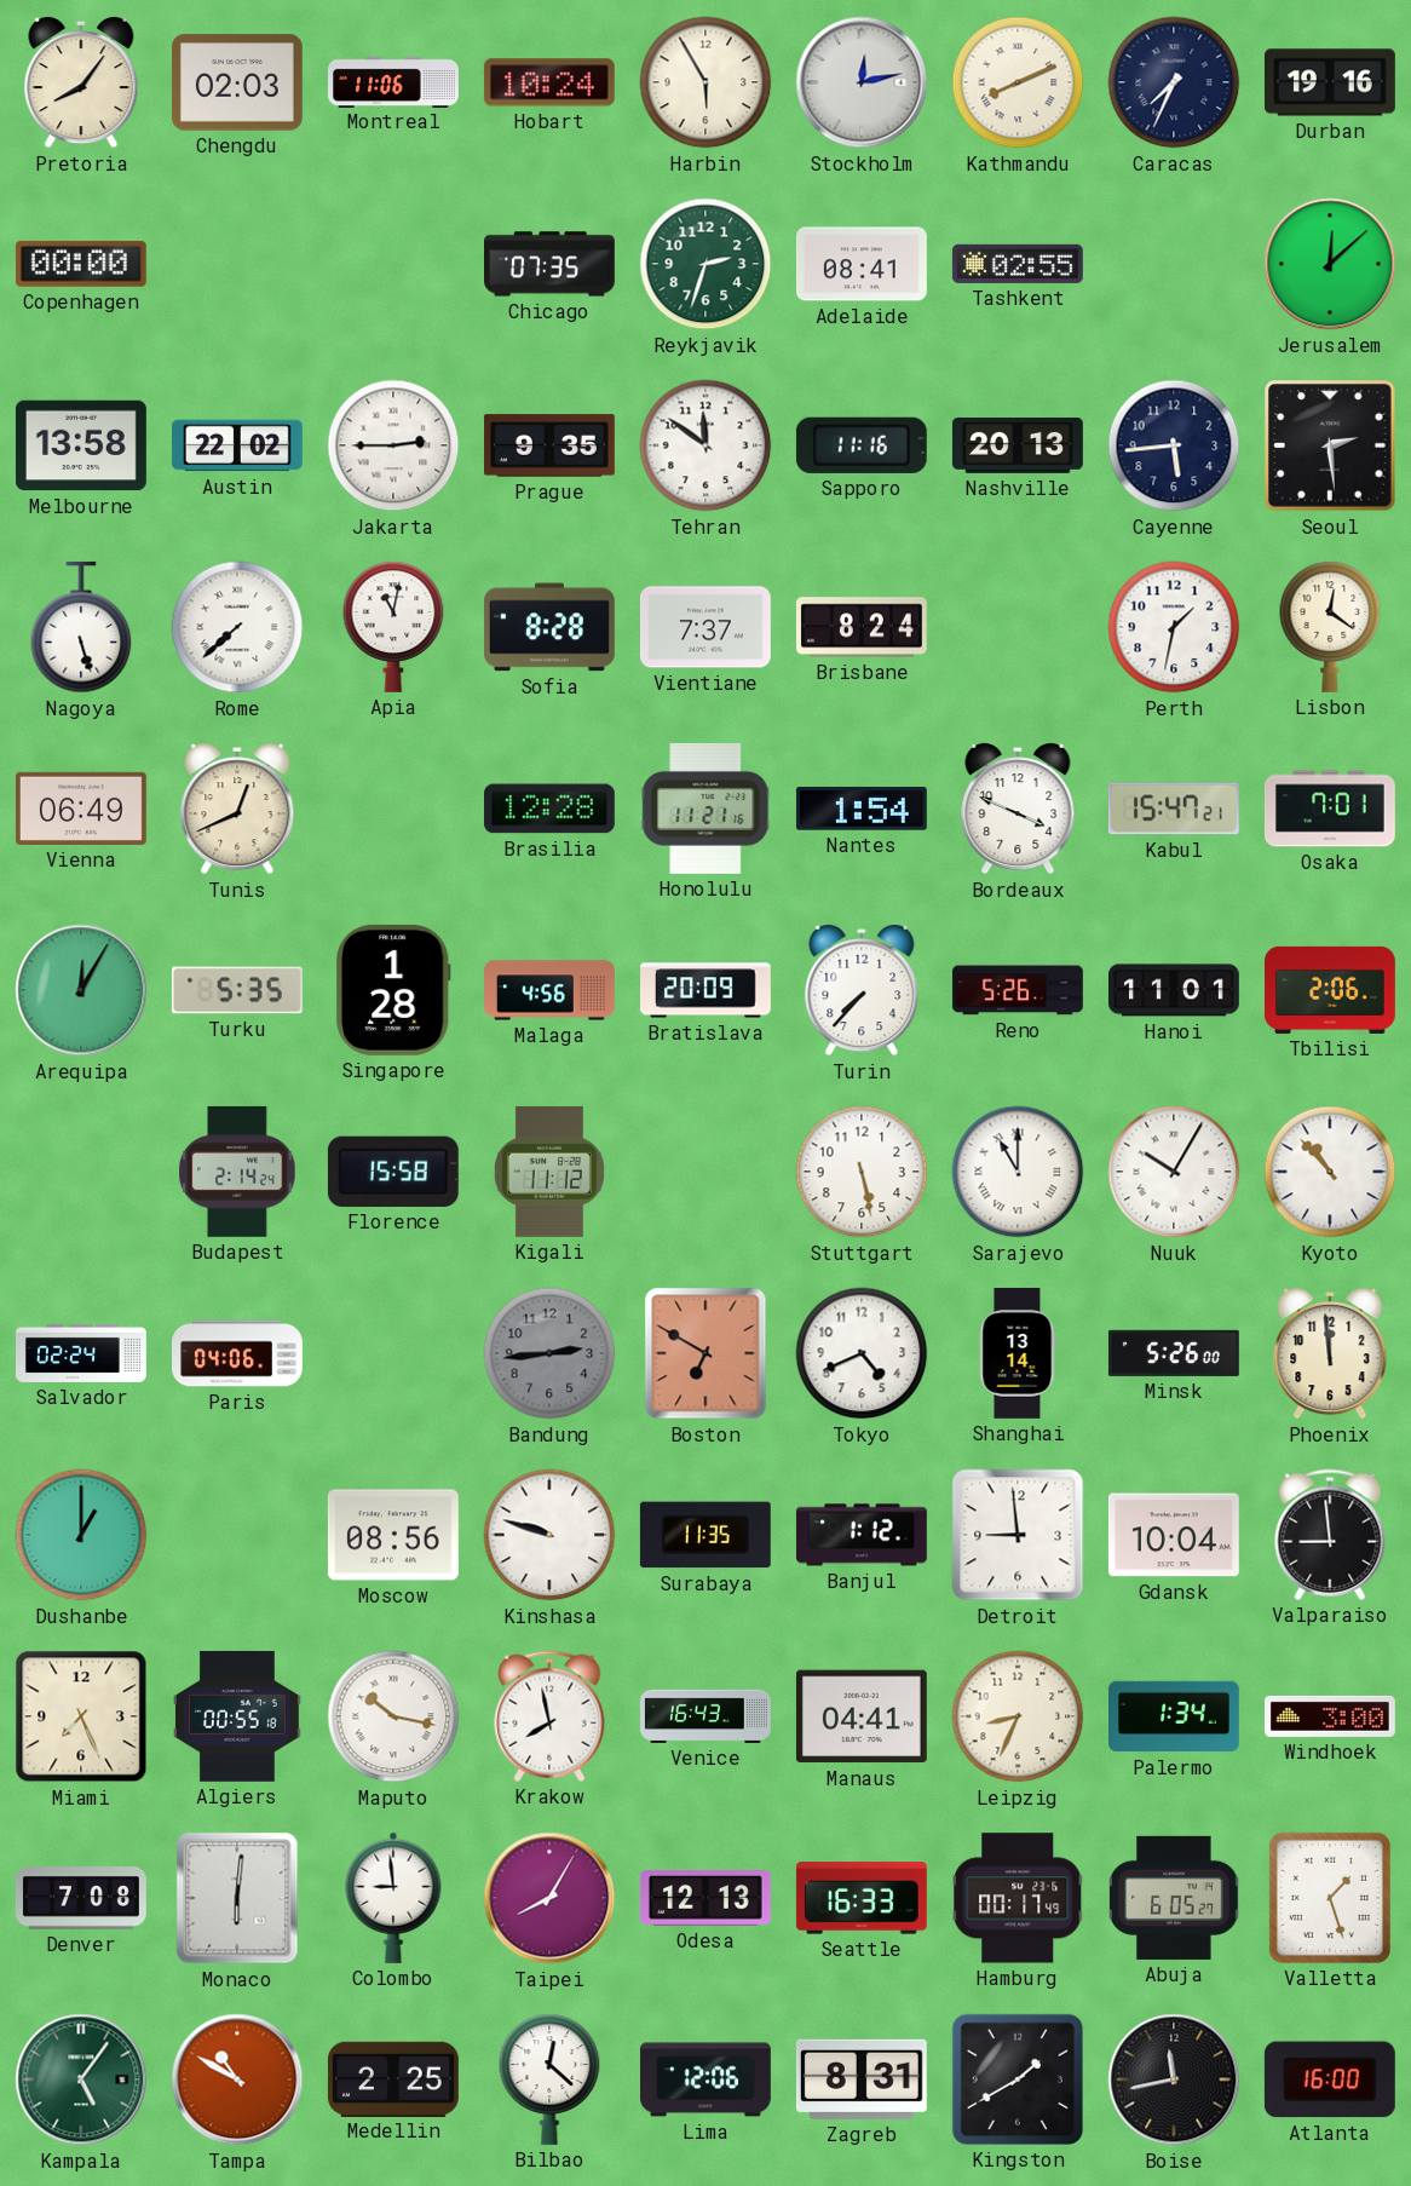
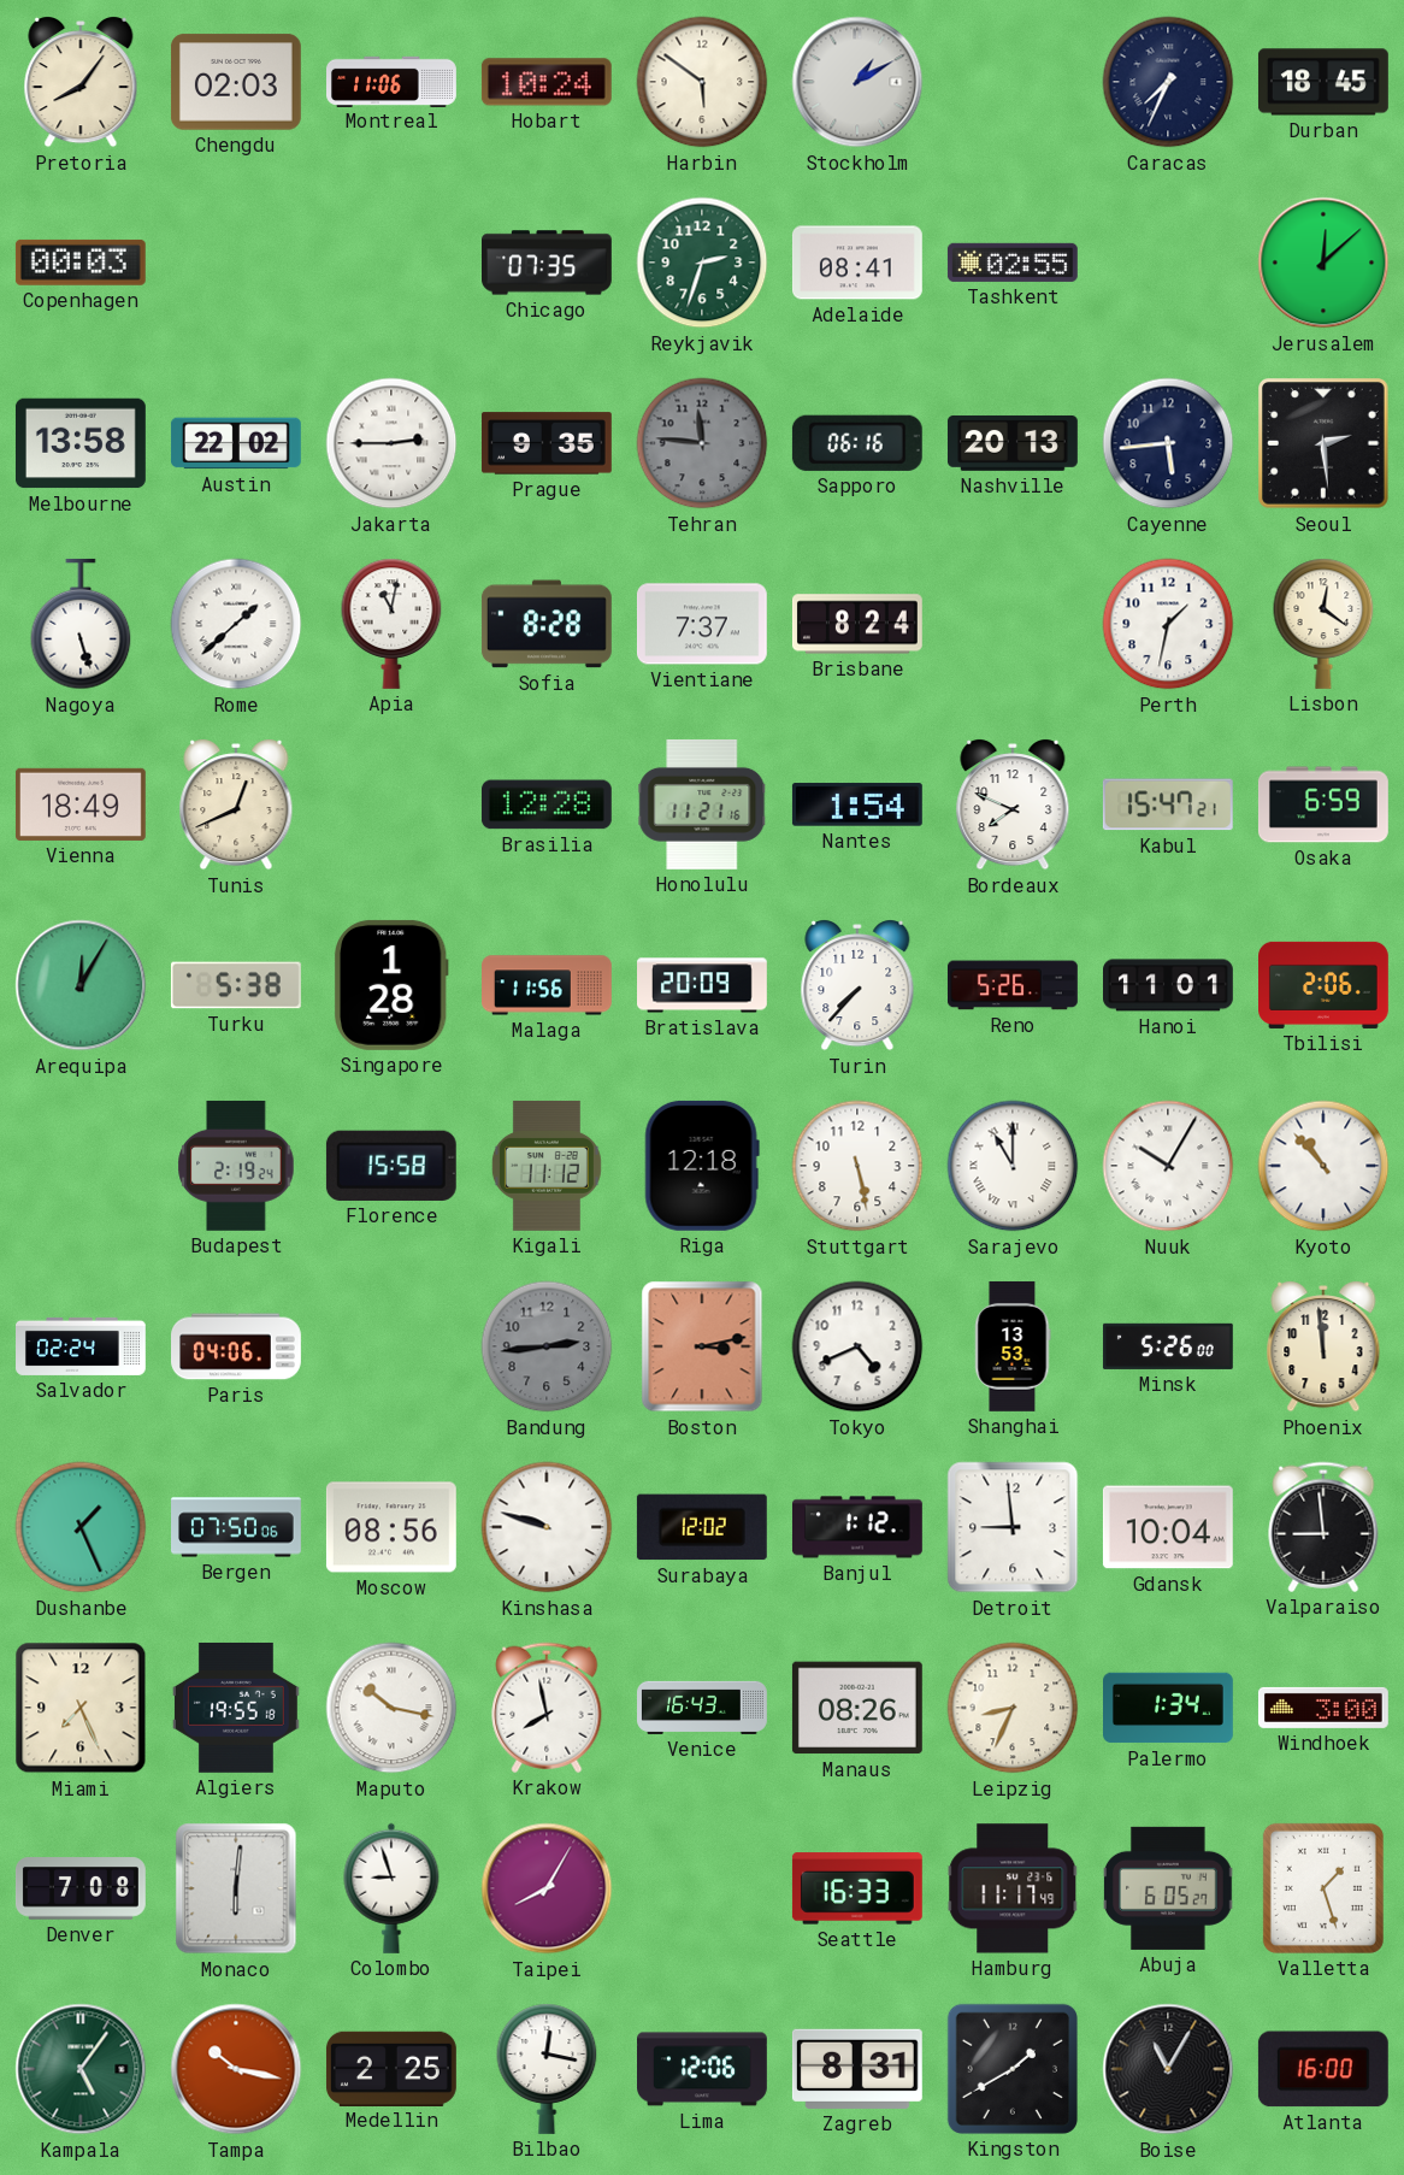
Harbin: 5:55 -> 5:51 (702, 82)
Stockholm: 12:13 -> 1:10 (857, 82)
Kathmandu: 8:11 -> none (1018, 82)
Durban: 19:16 -> 18:45 (1323, 82)
Copenhagen: 00:00 -> 00:03 (81, 263)
Tehran: 11:51 -> 11:46 (702, 443)
Tehran dial: white -> grey (702, 443)
Sapporo: 11:16 -> 06:16 (857, 443)
Rome: 7:38 -> 1:38 (236, 624)
Vienna: 06:49 -> 18:49 (81, 804)
Bordeaux: 3:49 -> 7:49 (1013, 806)
Osaka: 7:01 -> 6:59 (1323, 804)
Turku: 5:35 -> 5:38 (236, 985)
Malaga: 4:56 -> 11:56 (548, 985)
Budapest: 2:14 -> 2:19 (236, 1166)
Riga: none -> 12:18 (702, 1166)
Boston: 6:50 -> 3:13 (702, 1346)
Shanghai: 13:14 -> 13:53 (1013, 1346)
Dushanbe: 1:00 -> 1:26 (81, 1527)
Bergen: none -> 07:50 (237, 1527)
Surabaya: 11:35 -> 12:02 (702, 1527)
Algiers: 00:55 -> 19:55 (236, 1708)
Manaus: 04:41 -> 08:26 (857, 1708)
Colombo: 8:59 -> 8:57 (391, 1888)
Odesa: 12:13 -> none (705, 1899)
Hamburg: 00:17 -> 11:17 (1013, 1888)
Tampa: 10:50 -> 10:17 (236, 2069)
Bilbao: 12:22 -> 12:17 (547, 2069)
Boise: 11:43 -> 11:05 (1168, 2069)
